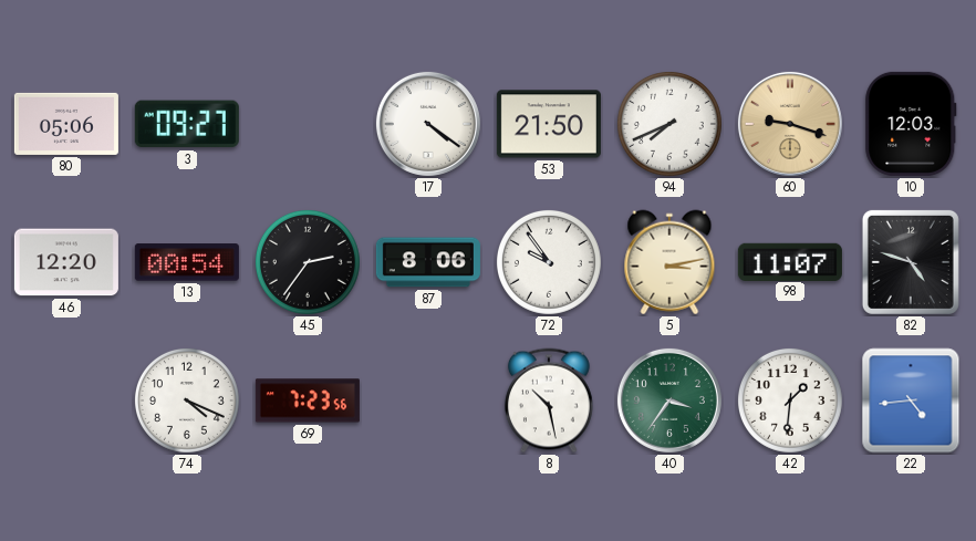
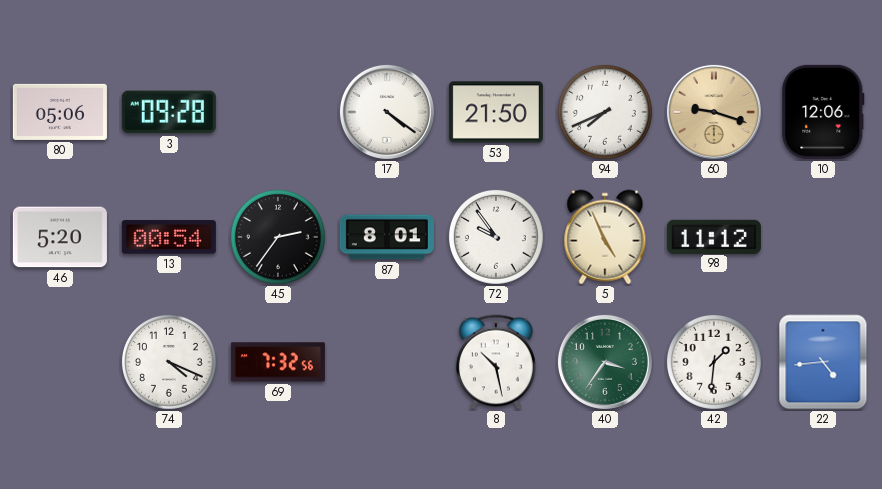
3: 09:27 -> 09:28 (169, 112)
10: 12:03 -> 12:06 (823, 112)
46: 12:20 -> 5:20 (60, 237)
87: 8:06 -> 8:01 (387, 237)
5: 3:13 -> 4:56 (605, 237)
98: 11:07 -> 11:12 (714, 236)
82: 4:48 -> none (911, 262)
69: 7:23 -> 7:32 (278, 362)
